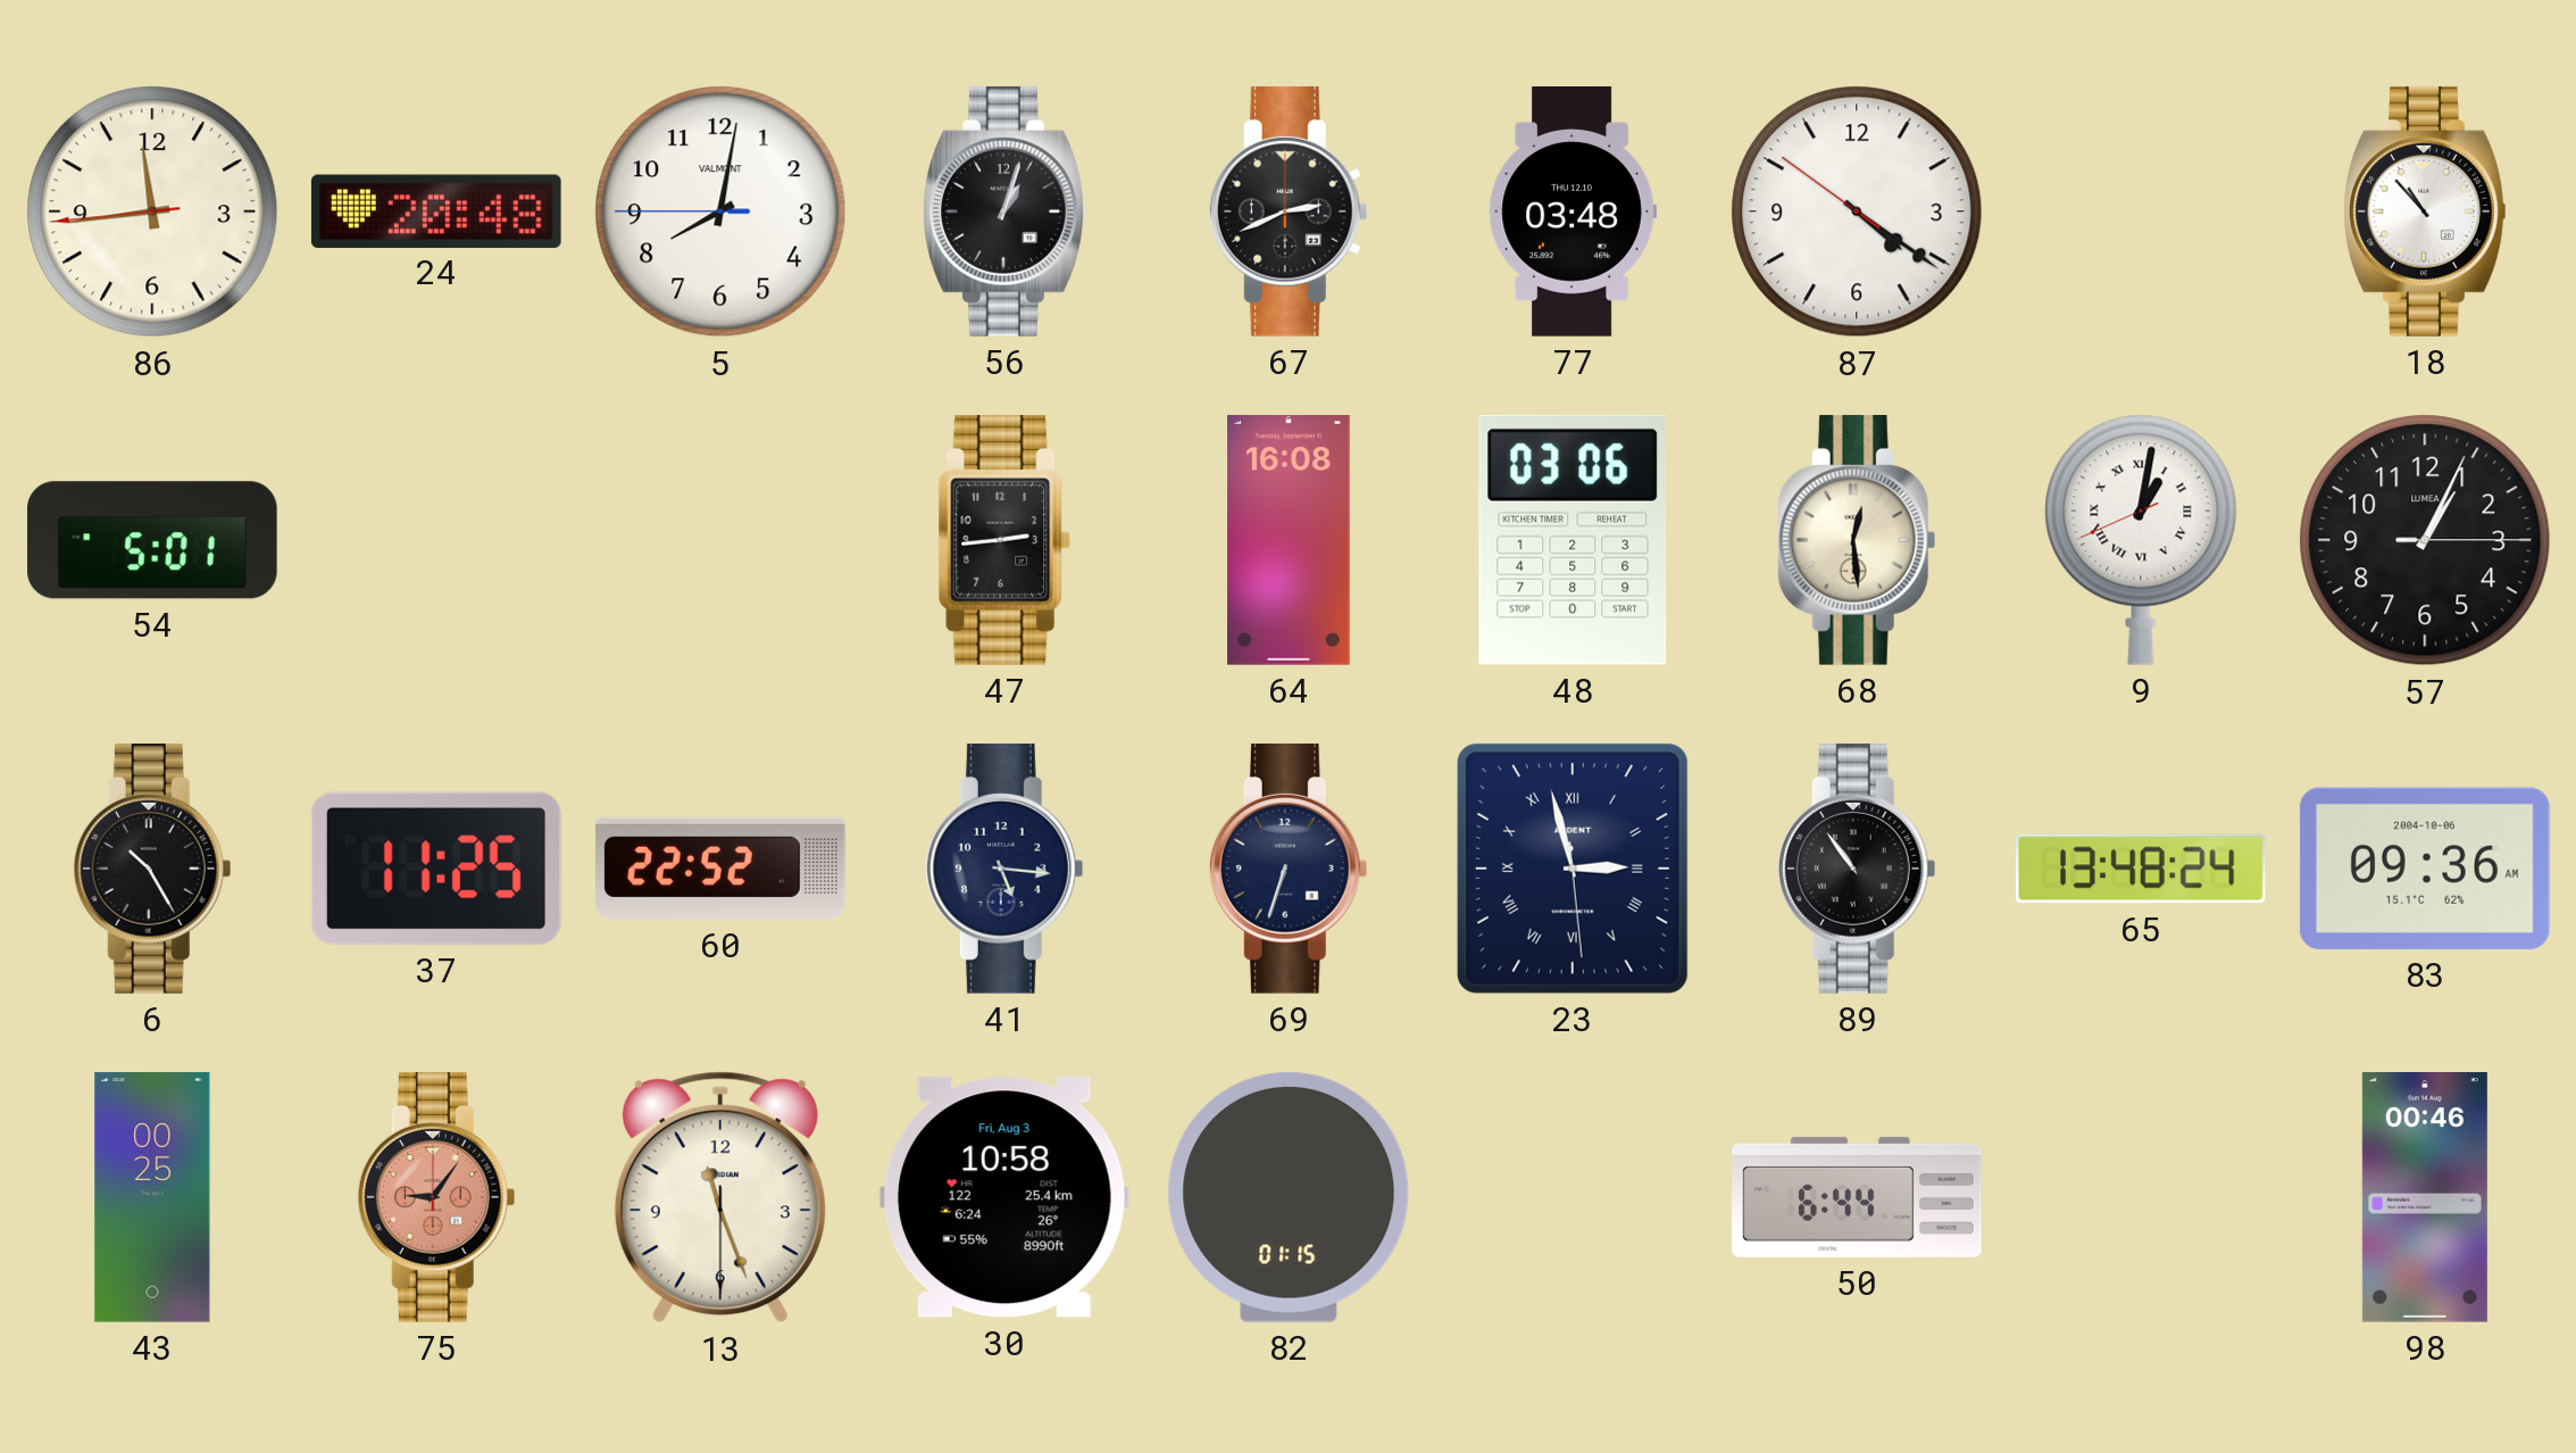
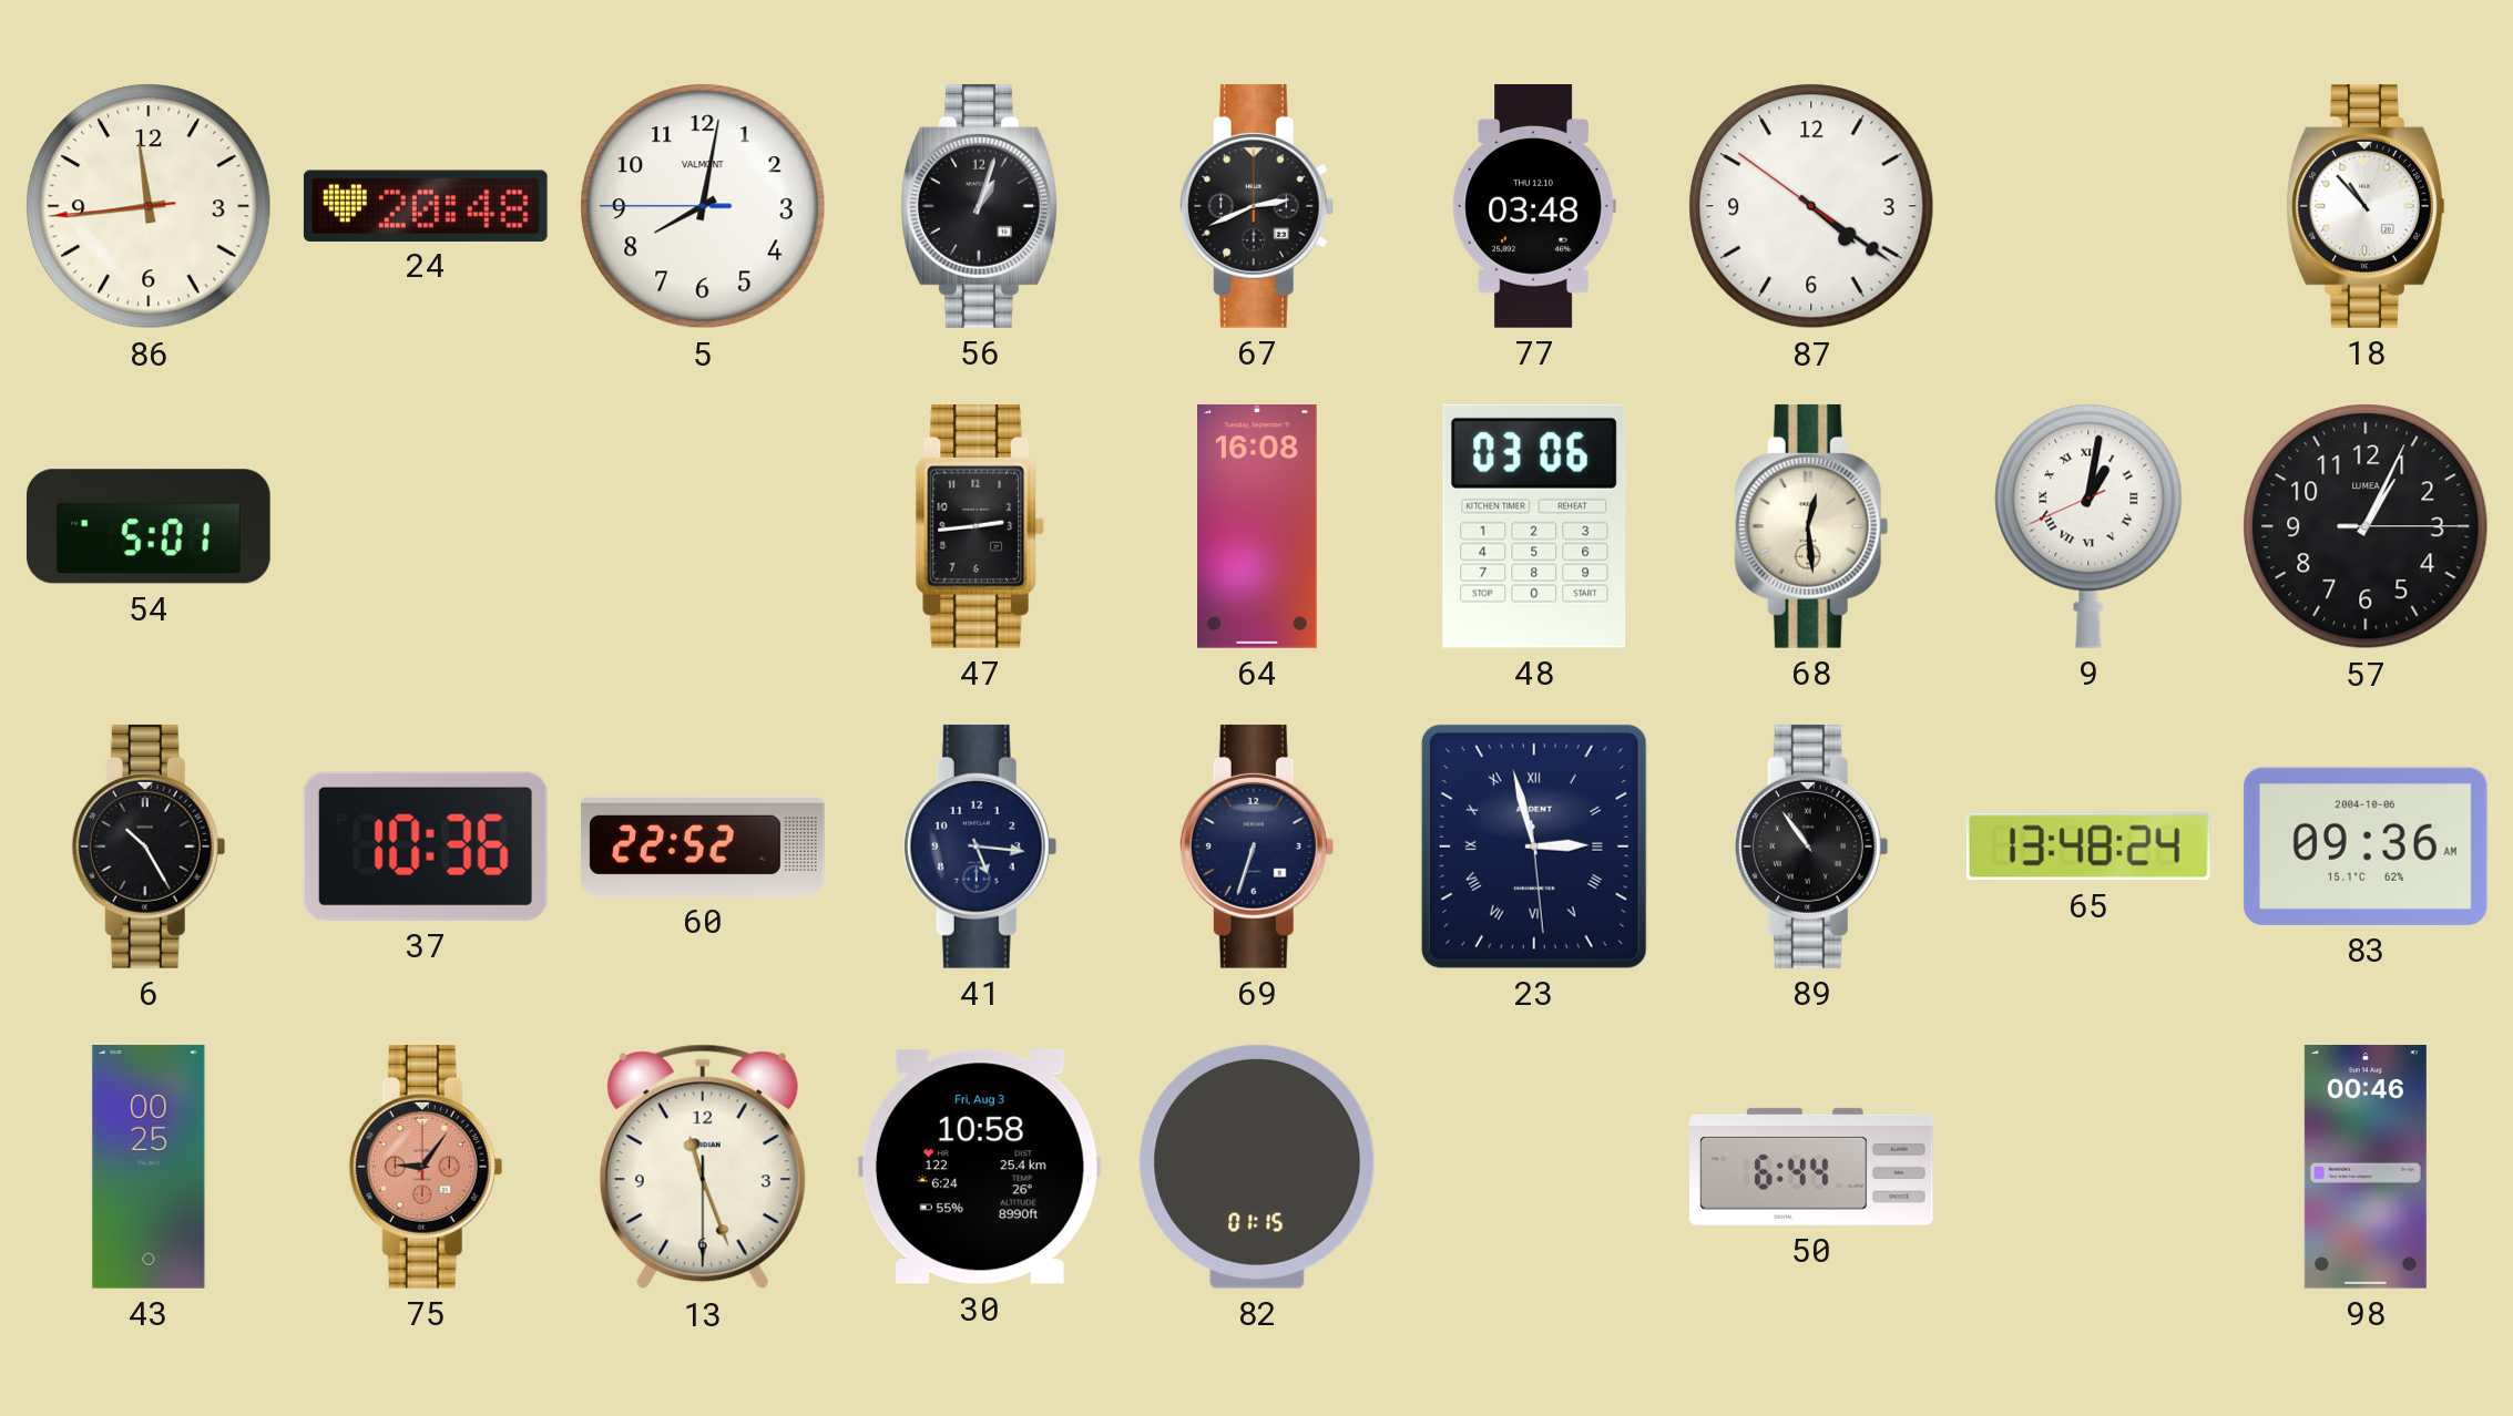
37: 11:25 -> 10:36 (426, 846)
